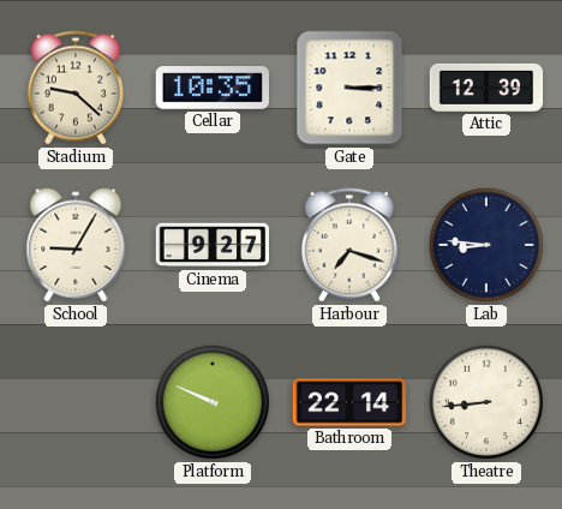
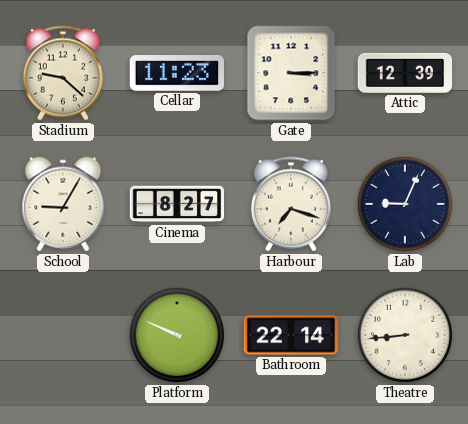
Cellar: 10:35 -> 11:23 (176, 73)
Cinema: 9:27 -> 8:27 (177, 204)
Lab: 8:46 -> 9:04 (405, 204)
